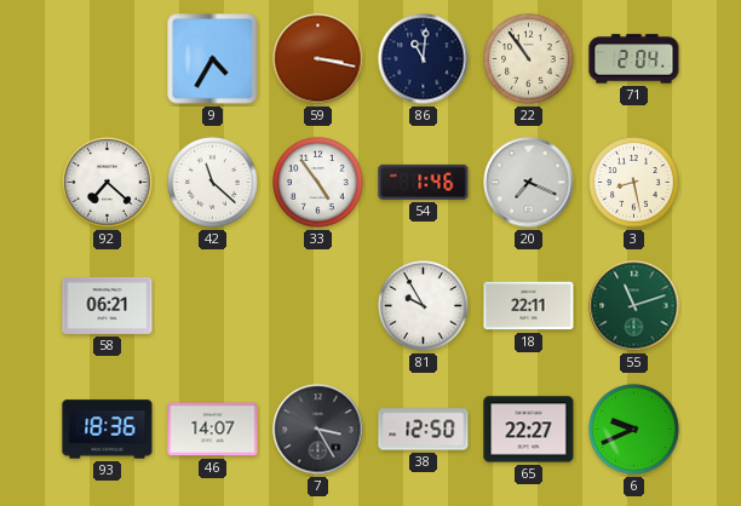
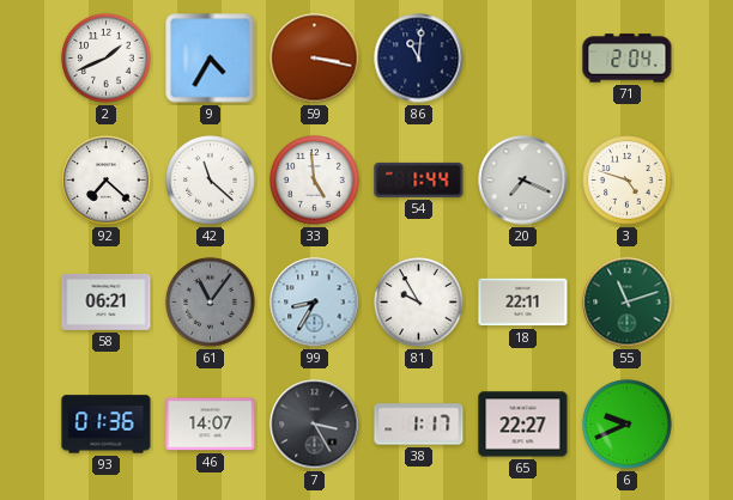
2: none -> 1:41 (107, 59)
22: 10:54 -> none (529, 59)
33: 4:54 -> 4:59 (315, 181)
54: 1:46 -> 1:44 (419, 179)
3: 8:28 -> 4:48 (628, 181)
61: none -> 11:06 (211, 303)
99: none -> 8:35 (315, 303)
93: 18:36 -> 01:36 (107, 425)
38: 12:50 -> 1:17 (419, 425)
